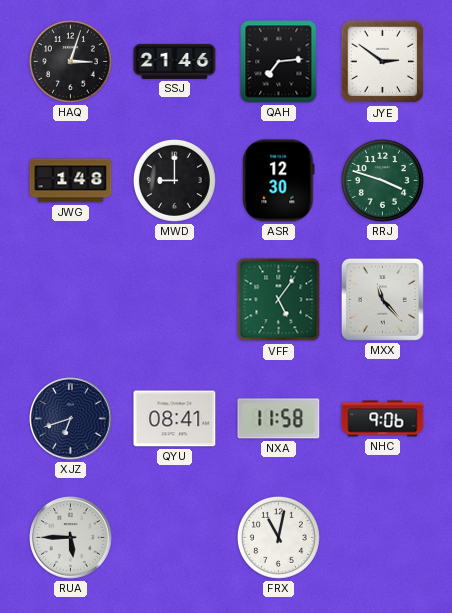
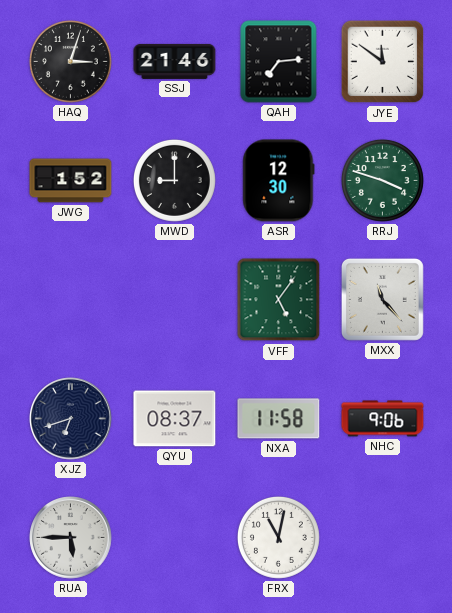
JYE: 2:51 -> 11:51 (383, 62)
JWG: 1:48 -> 1:52 (71, 181)
QYU: 08:41 -> 08:37 (175, 419)
